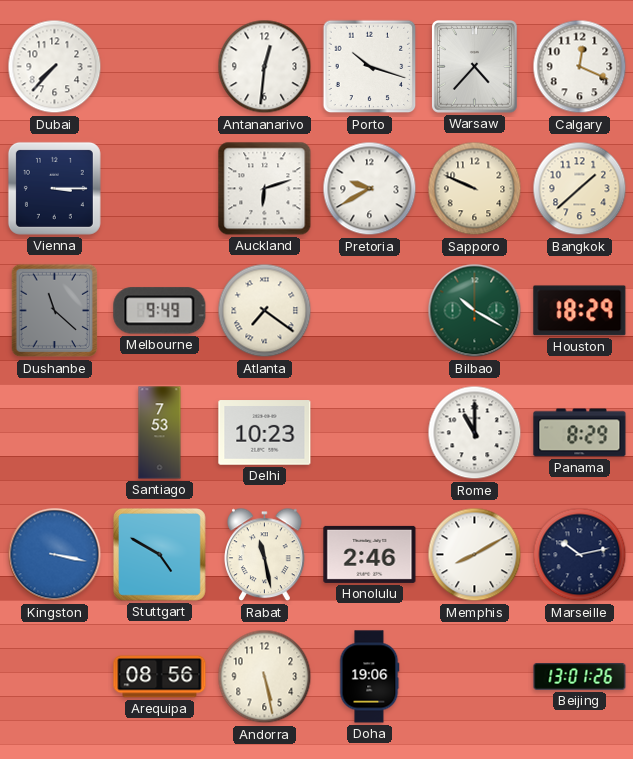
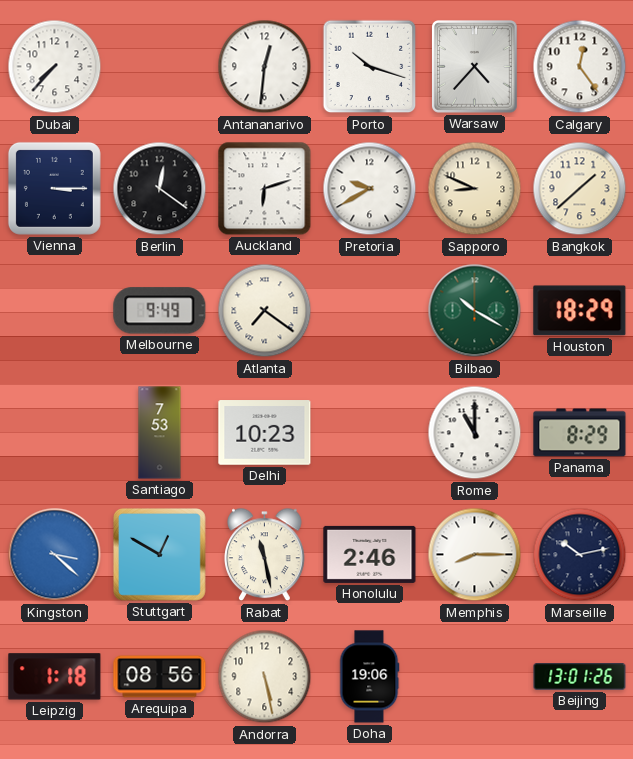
Calgary: 12:19 -> 12:24 (580, 67)
Berlin: none -> 12:21 (160, 189)
Sapporo: 9:49 -> 8:49 (475, 189)
Dushanbe: 11:22 -> none (55, 311)
Kingston: 3:17 -> 3:22 (55, 555)
Stuttgart: 4:50 -> 12:50 (159, 554)
Memphis: 8:10 -> 8:15 (475, 555)
Leipzig: none -> 1:18 (55, 677)
